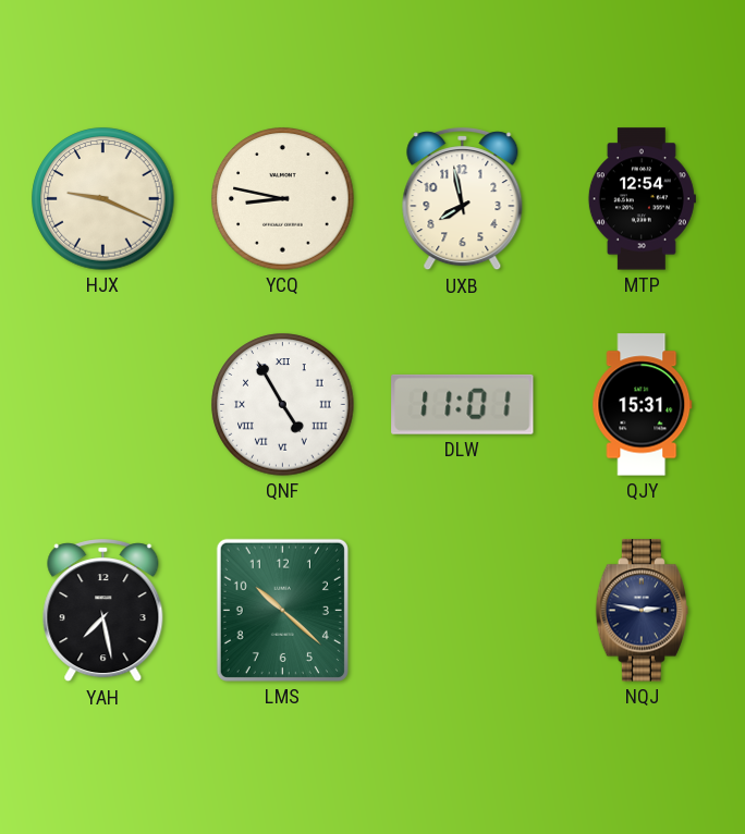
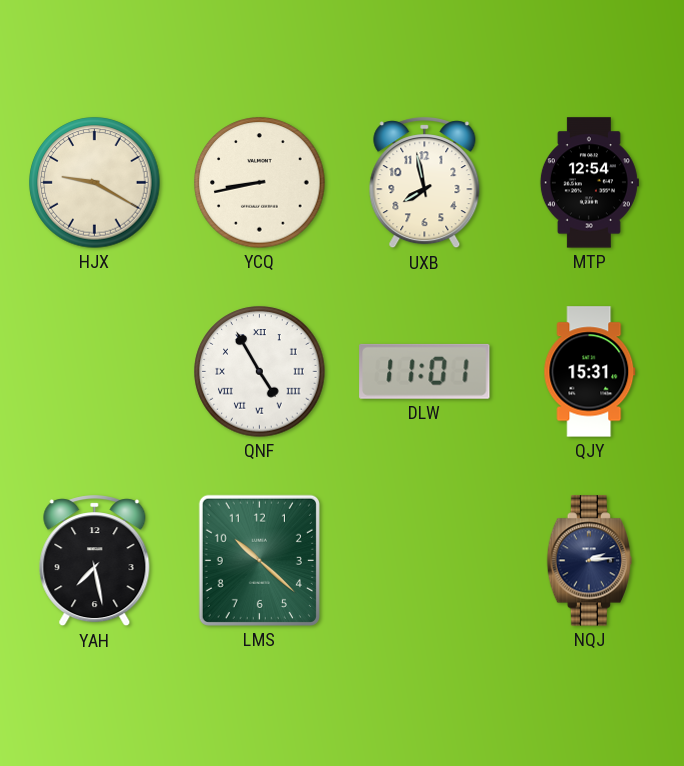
HJX: 9:19 -> 9:20 (95, 183)
YCQ: 8:47 -> 8:43 (260, 183)
NQJ: 2:47 -> 2:14 (589, 561)
